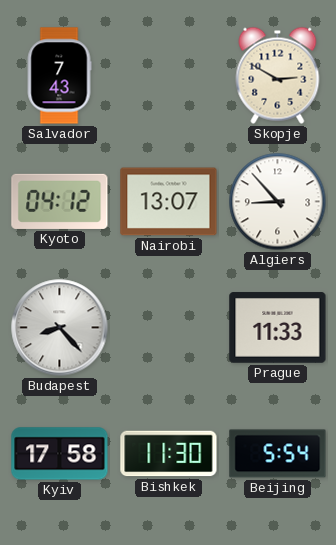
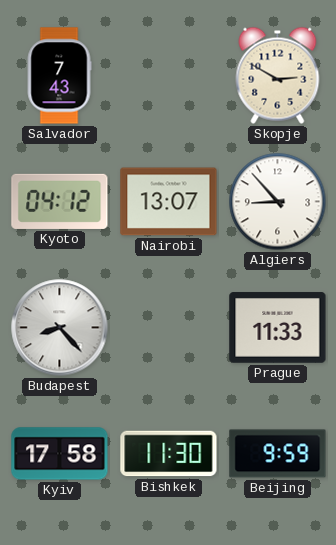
Beijing: 5:54 -> 9:59 (278, 454)
